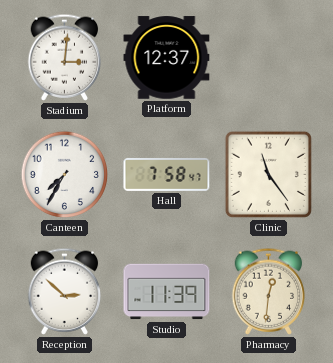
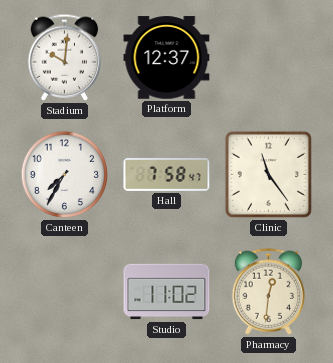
Stadium: 3:01 -> 10:01 (65, 57)
Reception: 2:52 -> none (65, 291)
Studio: 11:39 -> 11:02 (167, 292)
